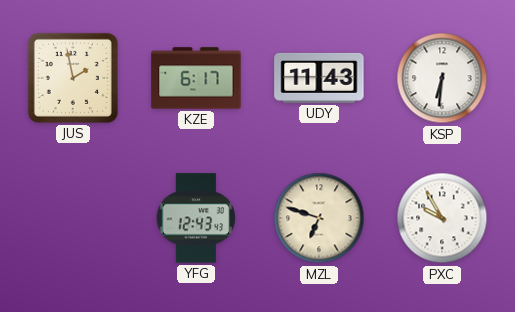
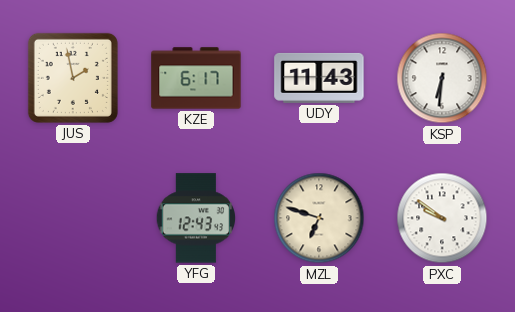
PXC: 9:55 -> 9:51 (442, 218)
